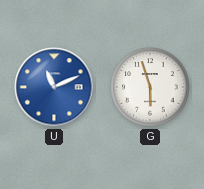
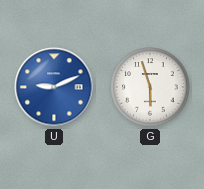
U: 11:11 -> 9:11 (54, 87)
